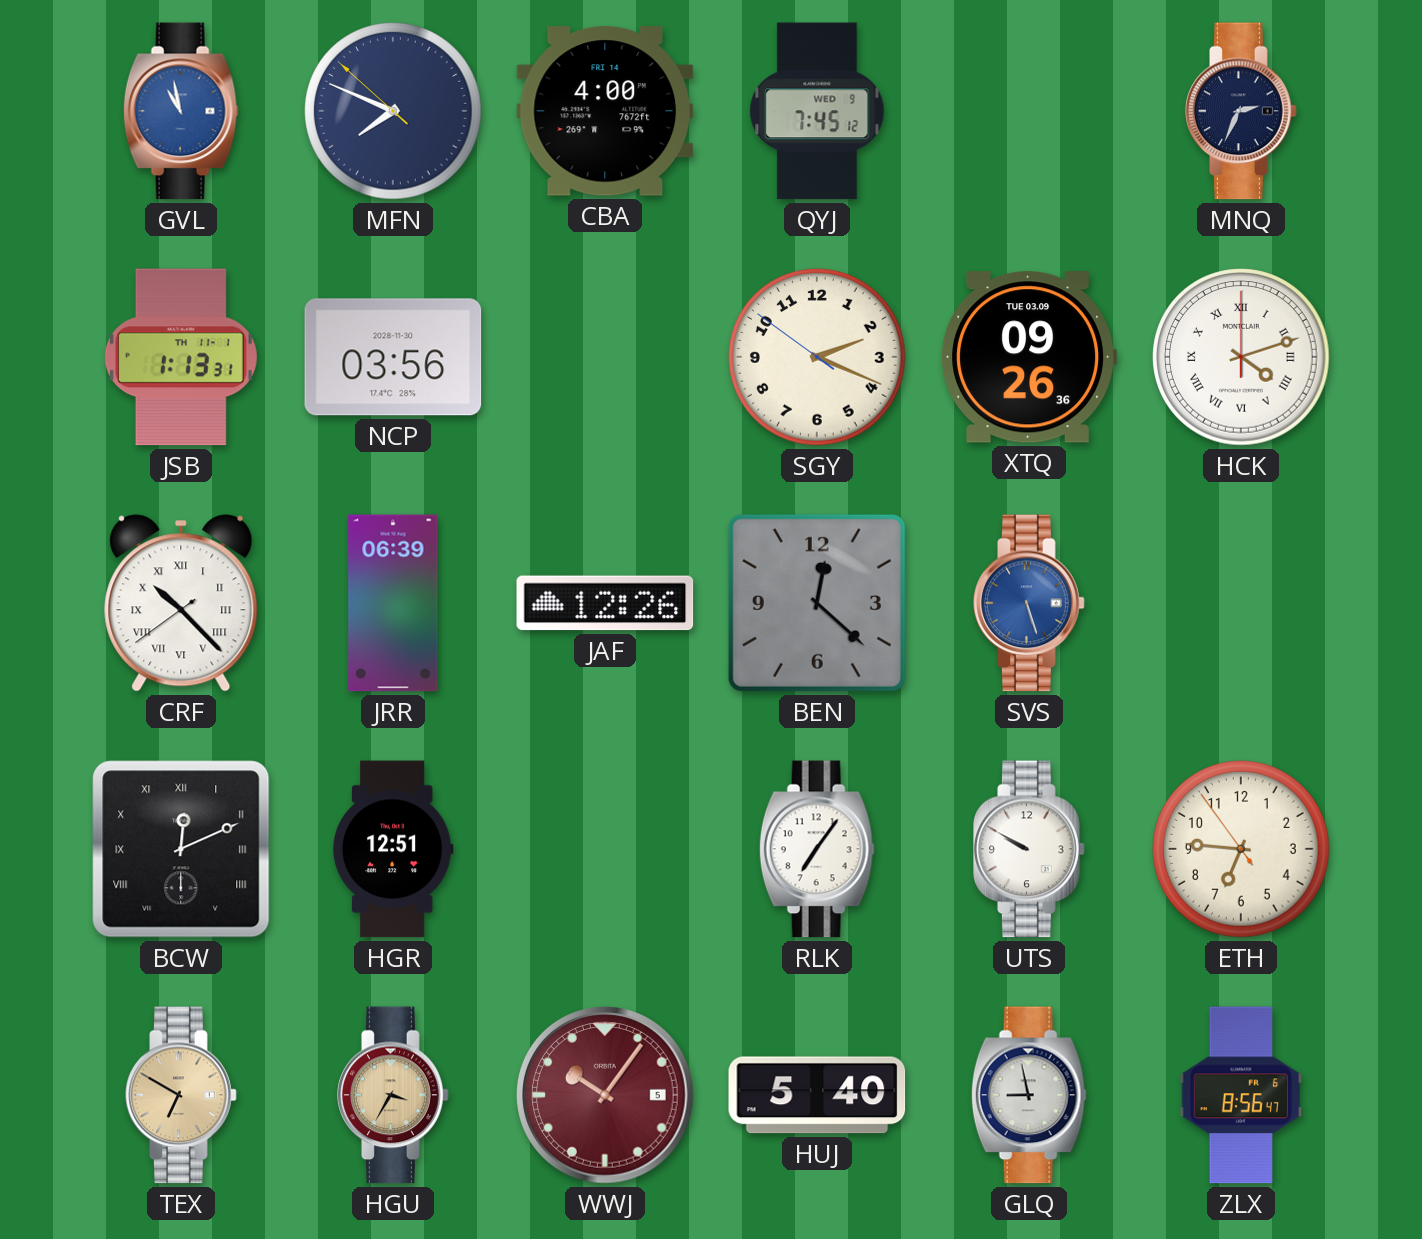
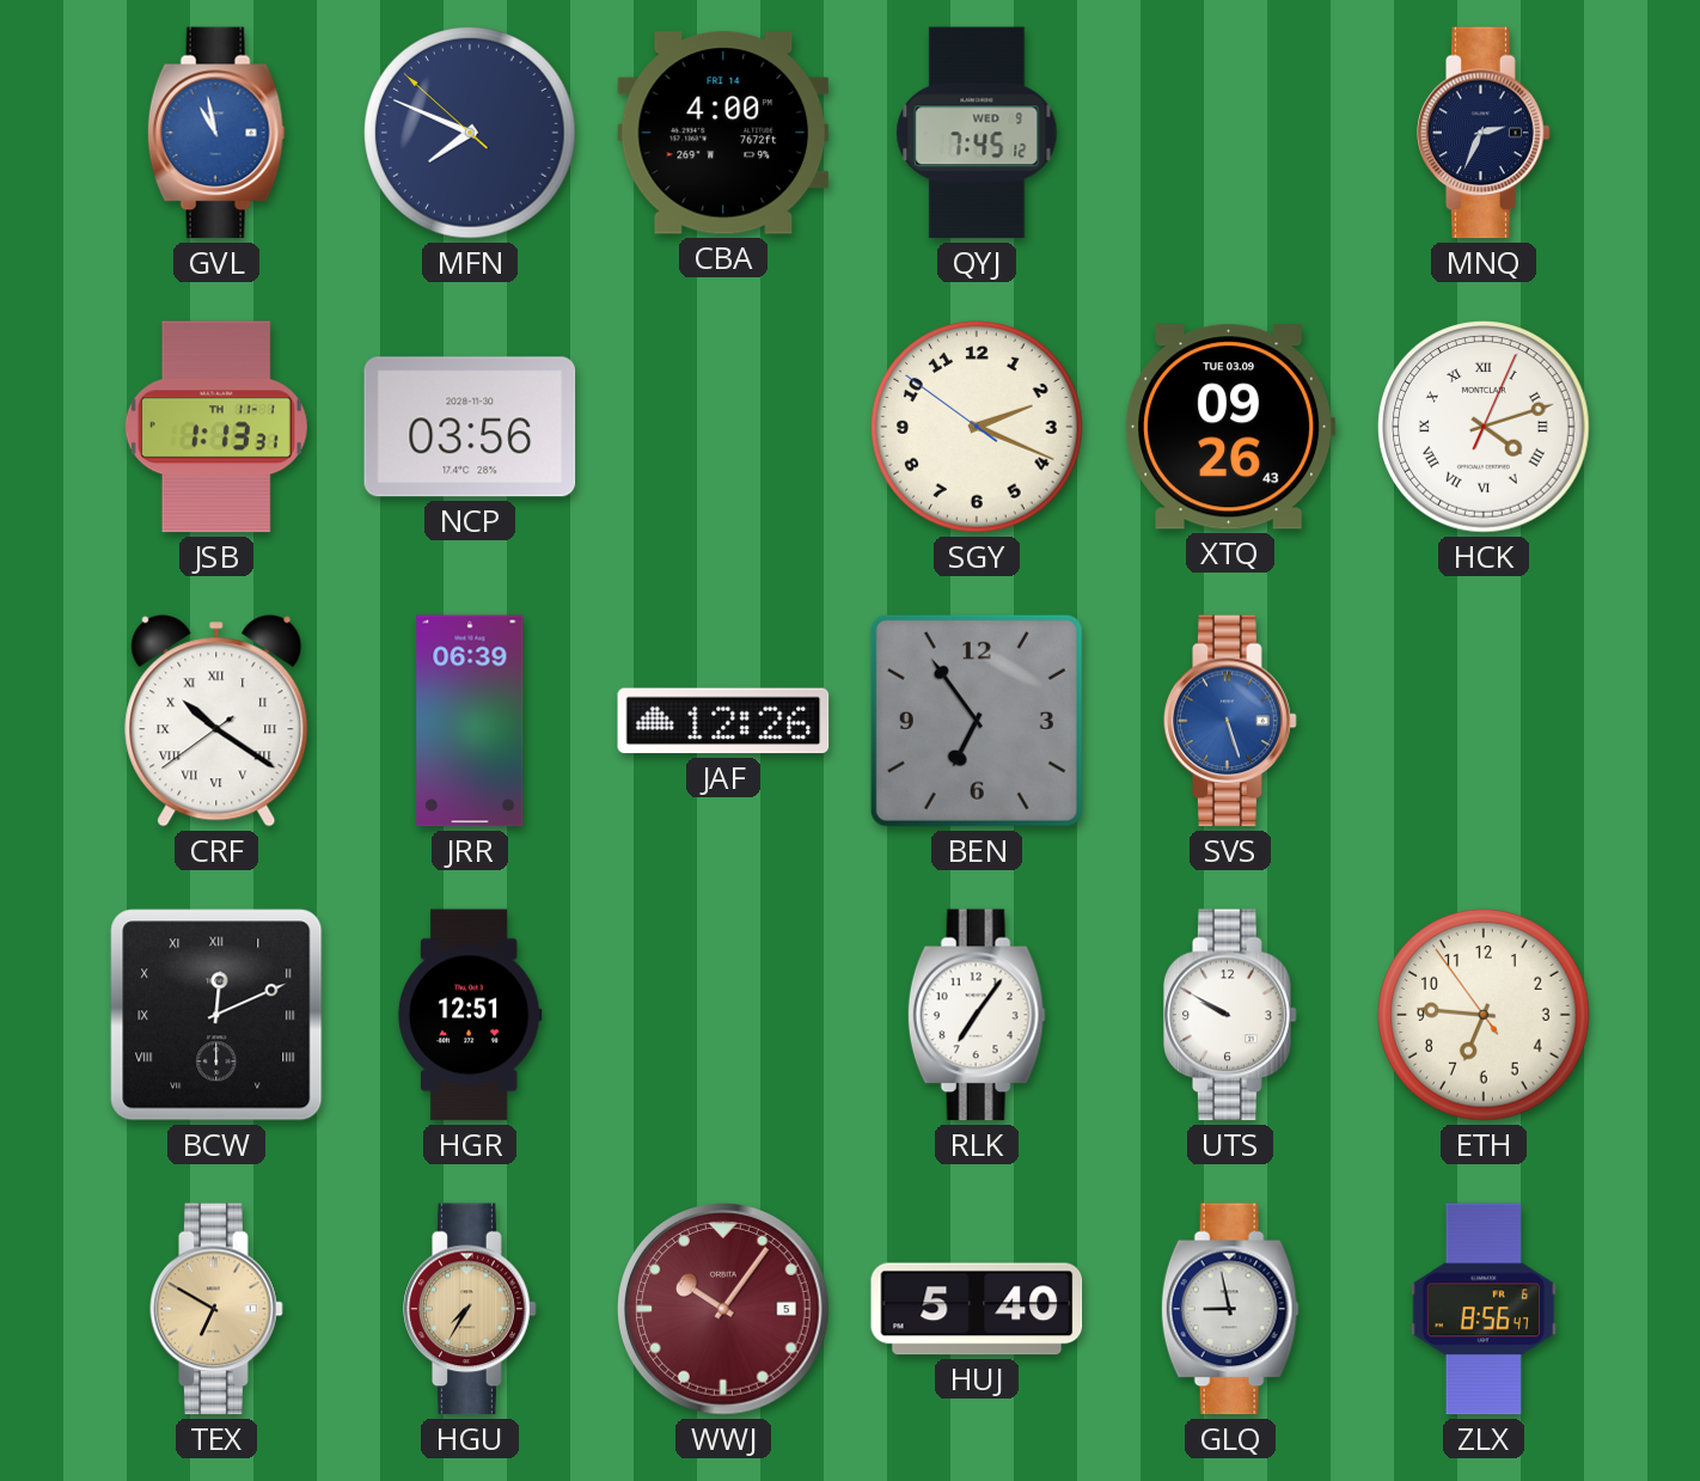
XTQ: 09:26:36 -> 09:26:43 (1230, 427)
HCK: 4:12:00 -> 4:12:04 (1484, 427)
CRF: 10:22 -> 10:20 (216, 721)
BEN: 12:22 -> 6:54 (977, 721)
HGU: 3:35 -> 7:35 (470, 1309)
